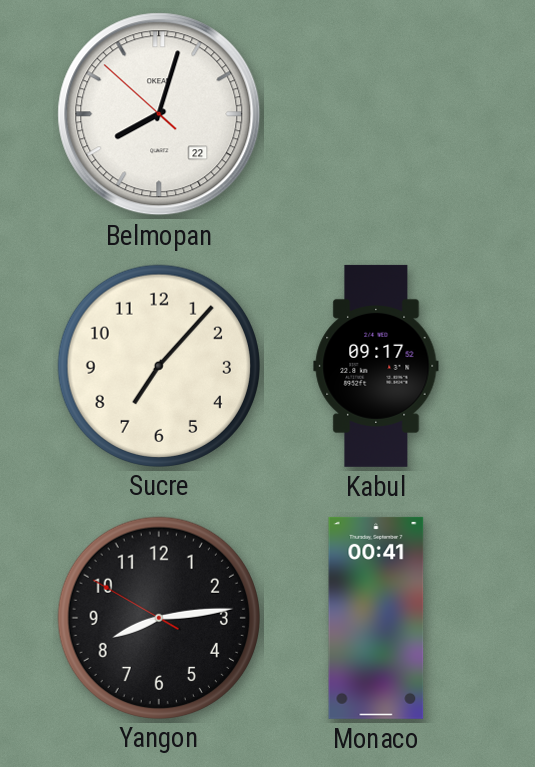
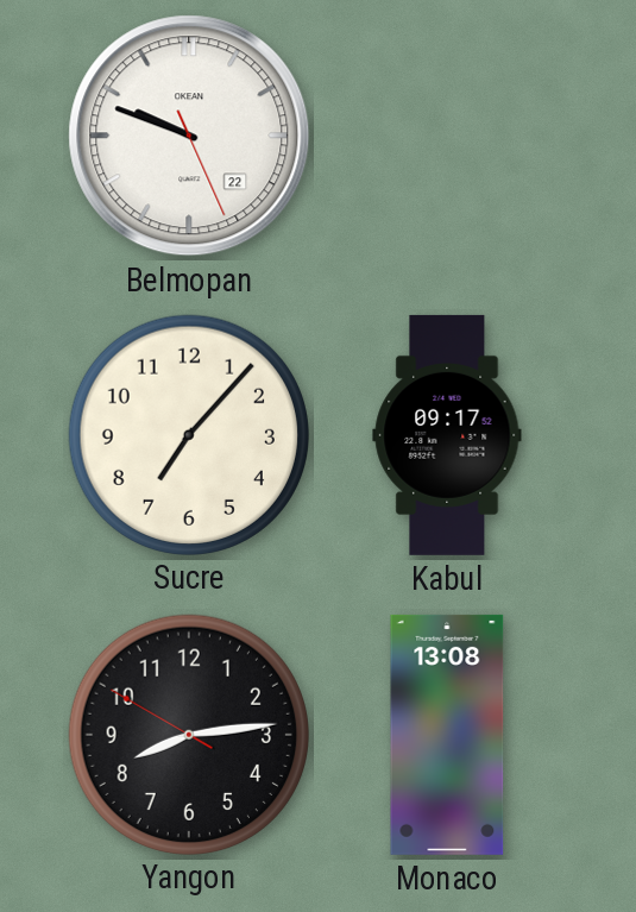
Belmopan: 8:02 -> 9:48 (189, 136)
Monaco: 00:41 -> 13:08 (447, 735)
